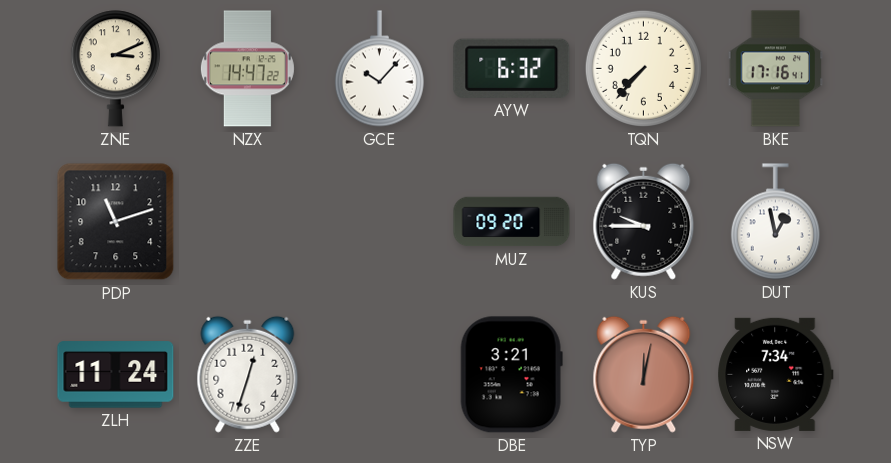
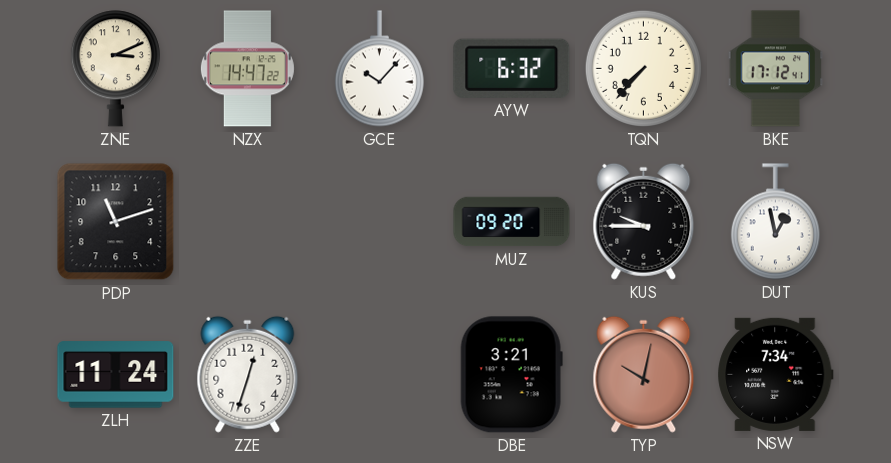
BKE: 17:16 -> 17:12 (776, 69)
TYP: 12:02 -> 10:02 (644, 374)
